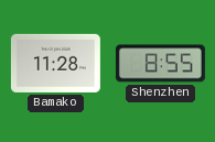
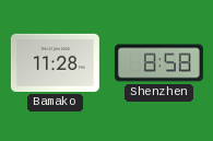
Shenzhen: 8:55 -> 8:58 (158, 63)
